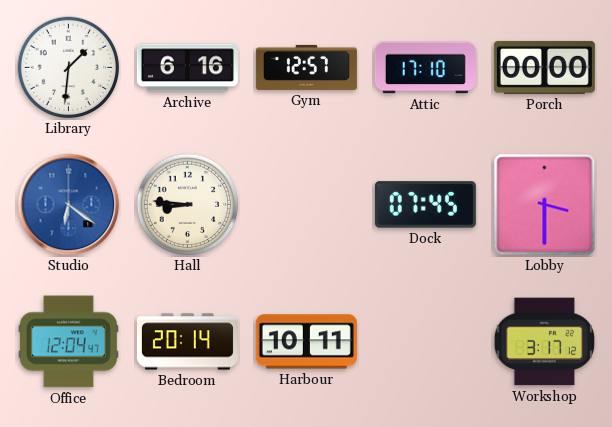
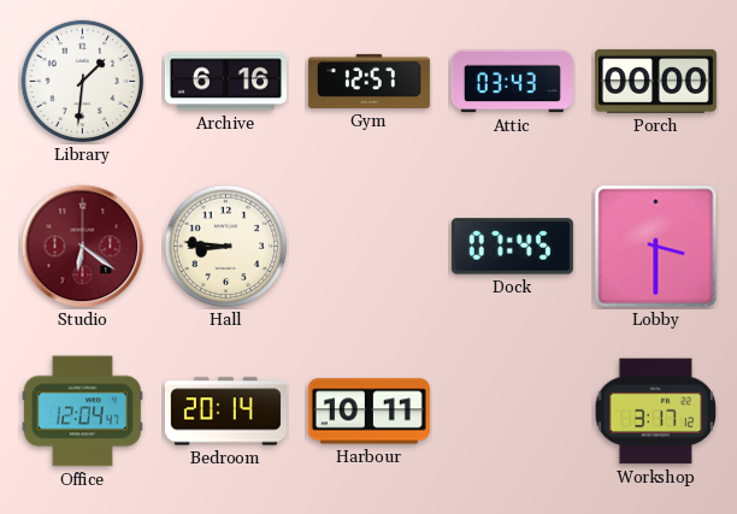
Attic: 17:10 -> 03:43 (512, 82)
Studio dial: blue -> burgundy (83, 247)
